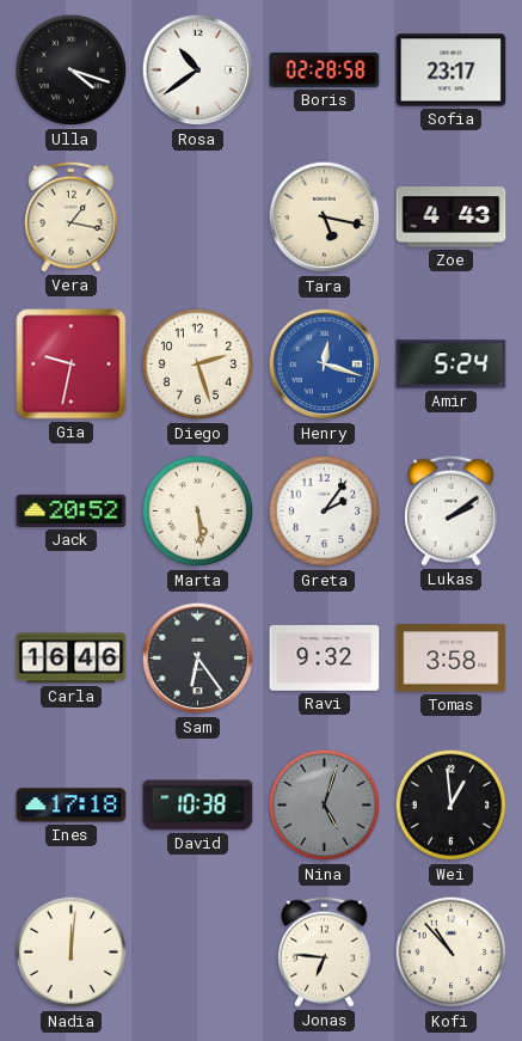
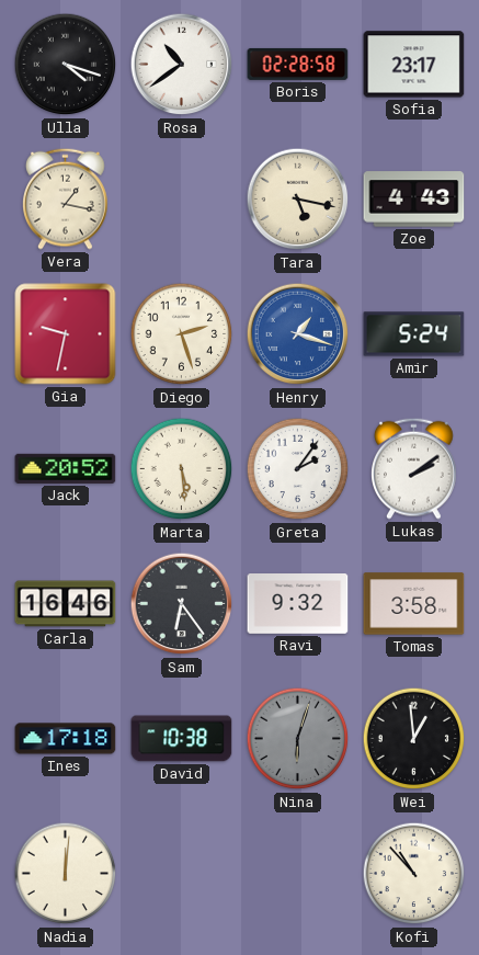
Henry: 12:18 -> 1:18 (298, 334)
Nina: 5:03 -> 6:03 (298, 739)
Jonas: 6:46 -> none (325, 951)
